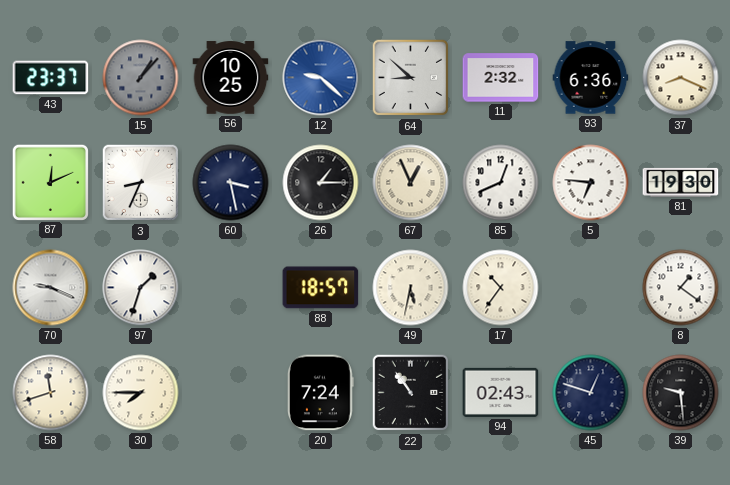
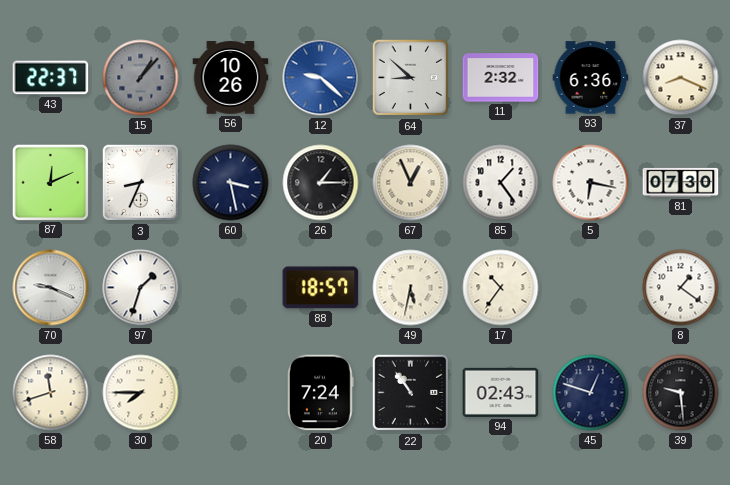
43: 23:37 -> 22:37 (51, 78)
56: 10:25 -> 10:26 (231, 78)
85: 12:41 -> 1:24 (501, 183)
5: 6:46 -> 6:17 (591, 183)
81: 19:30 -> 07:30 (681, 182)
